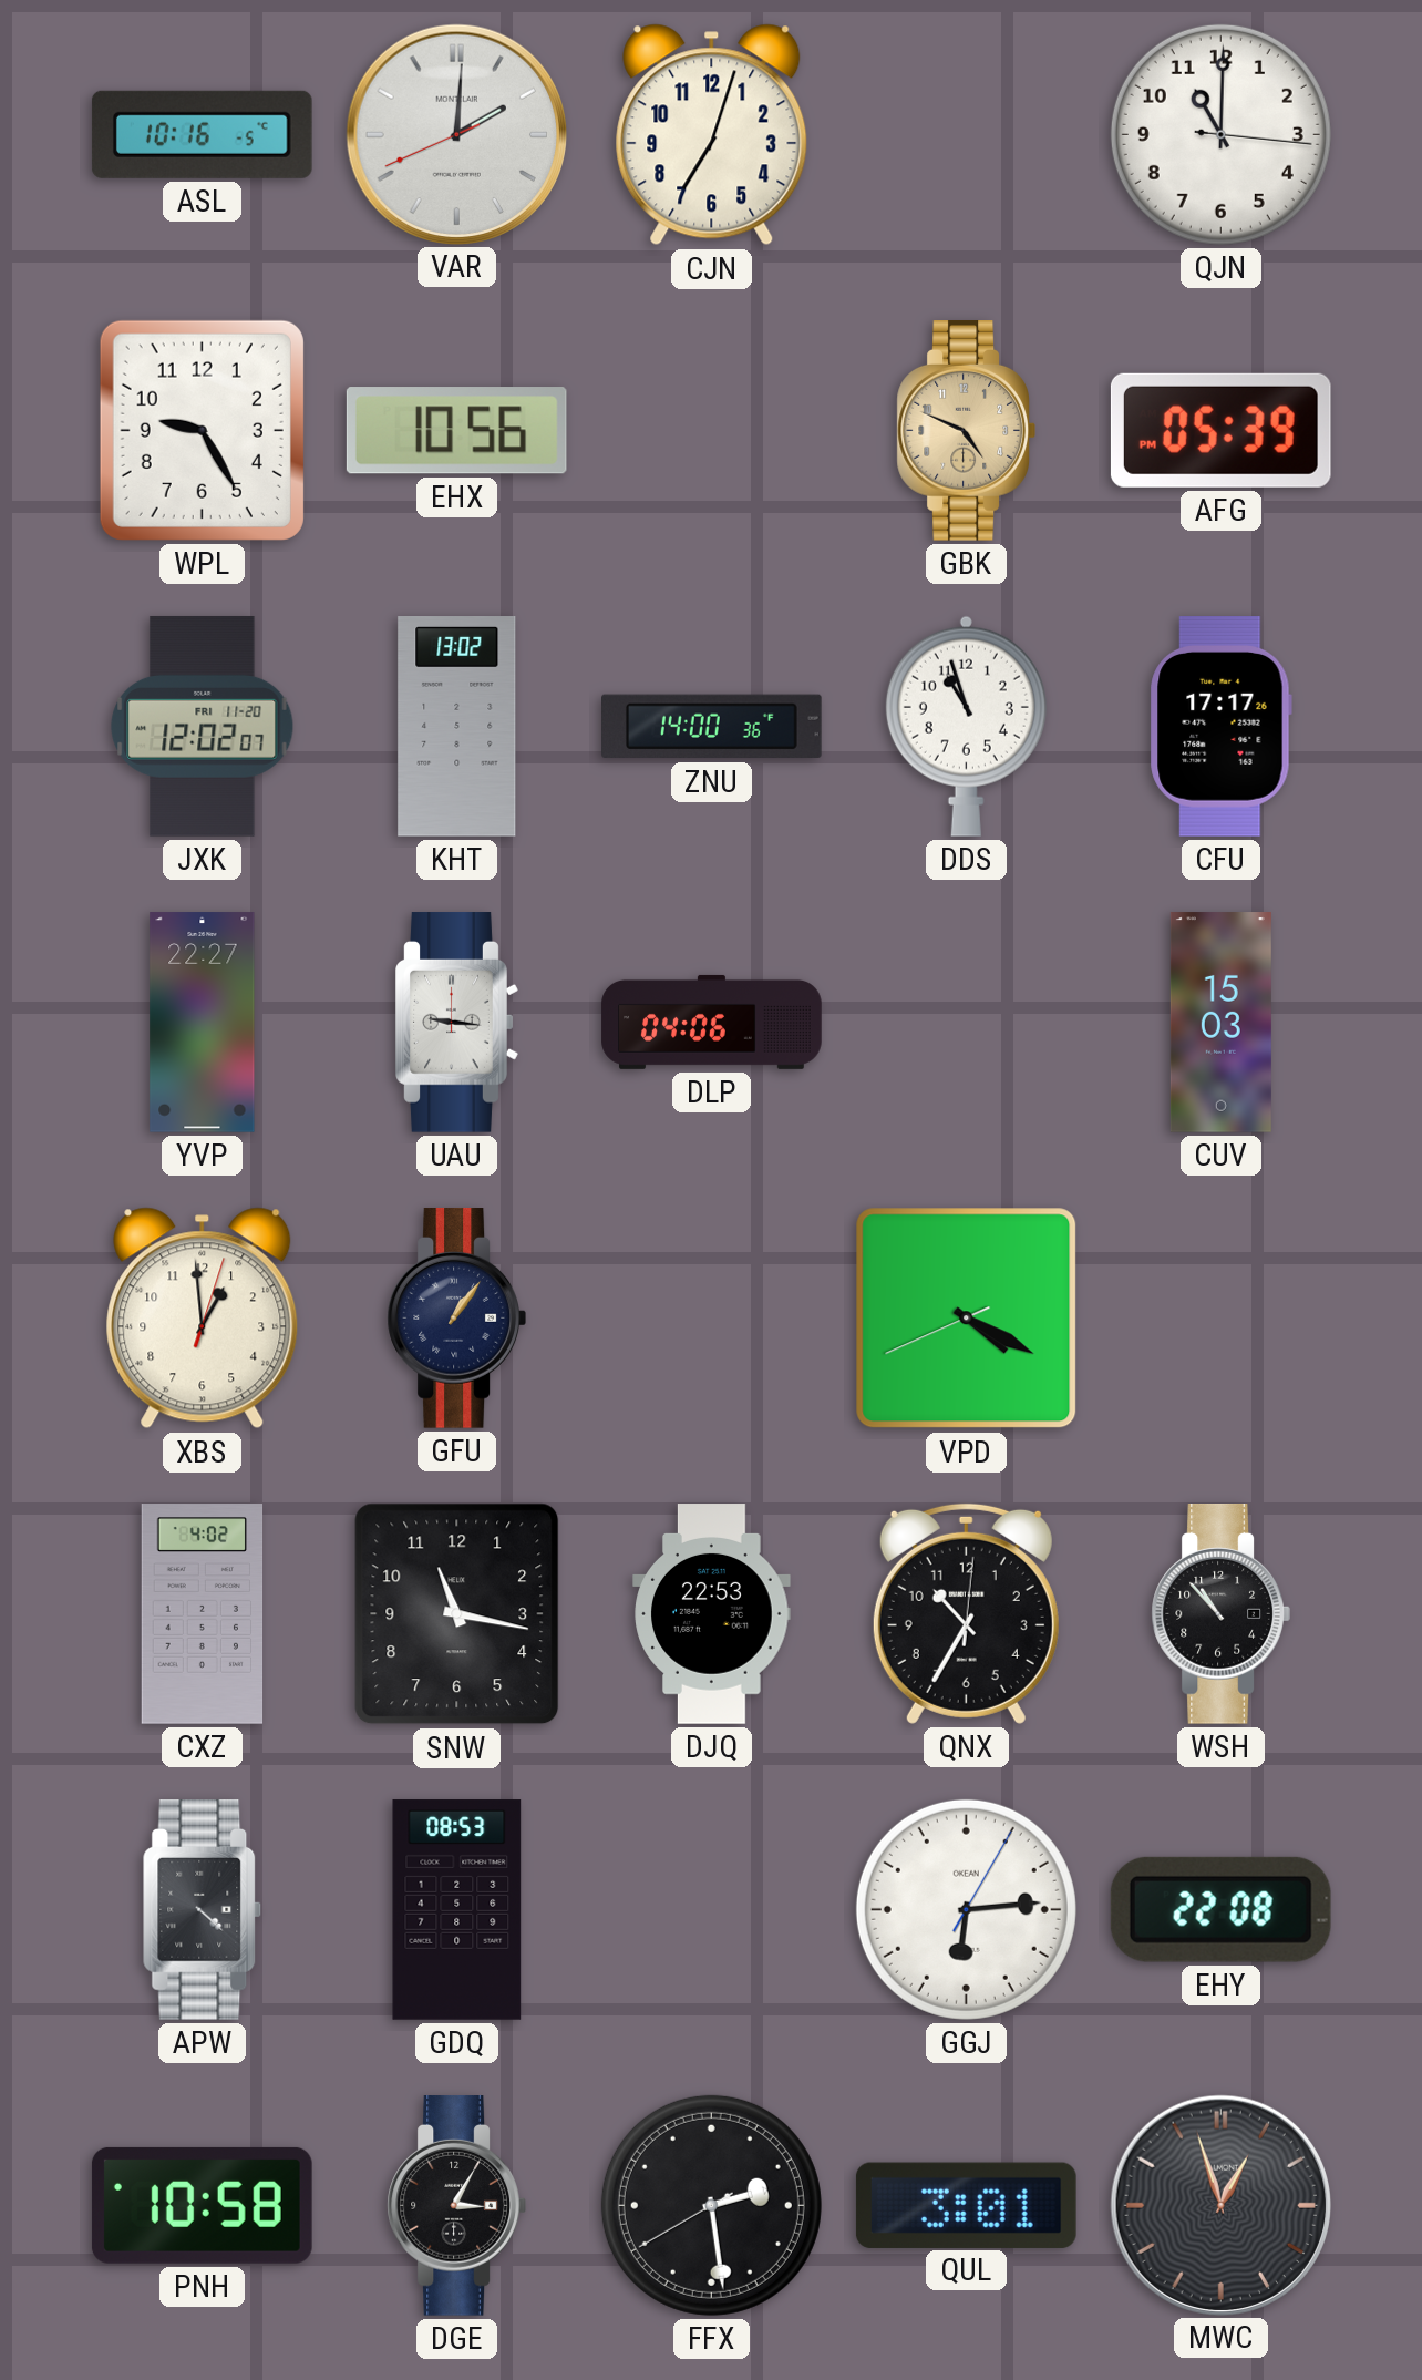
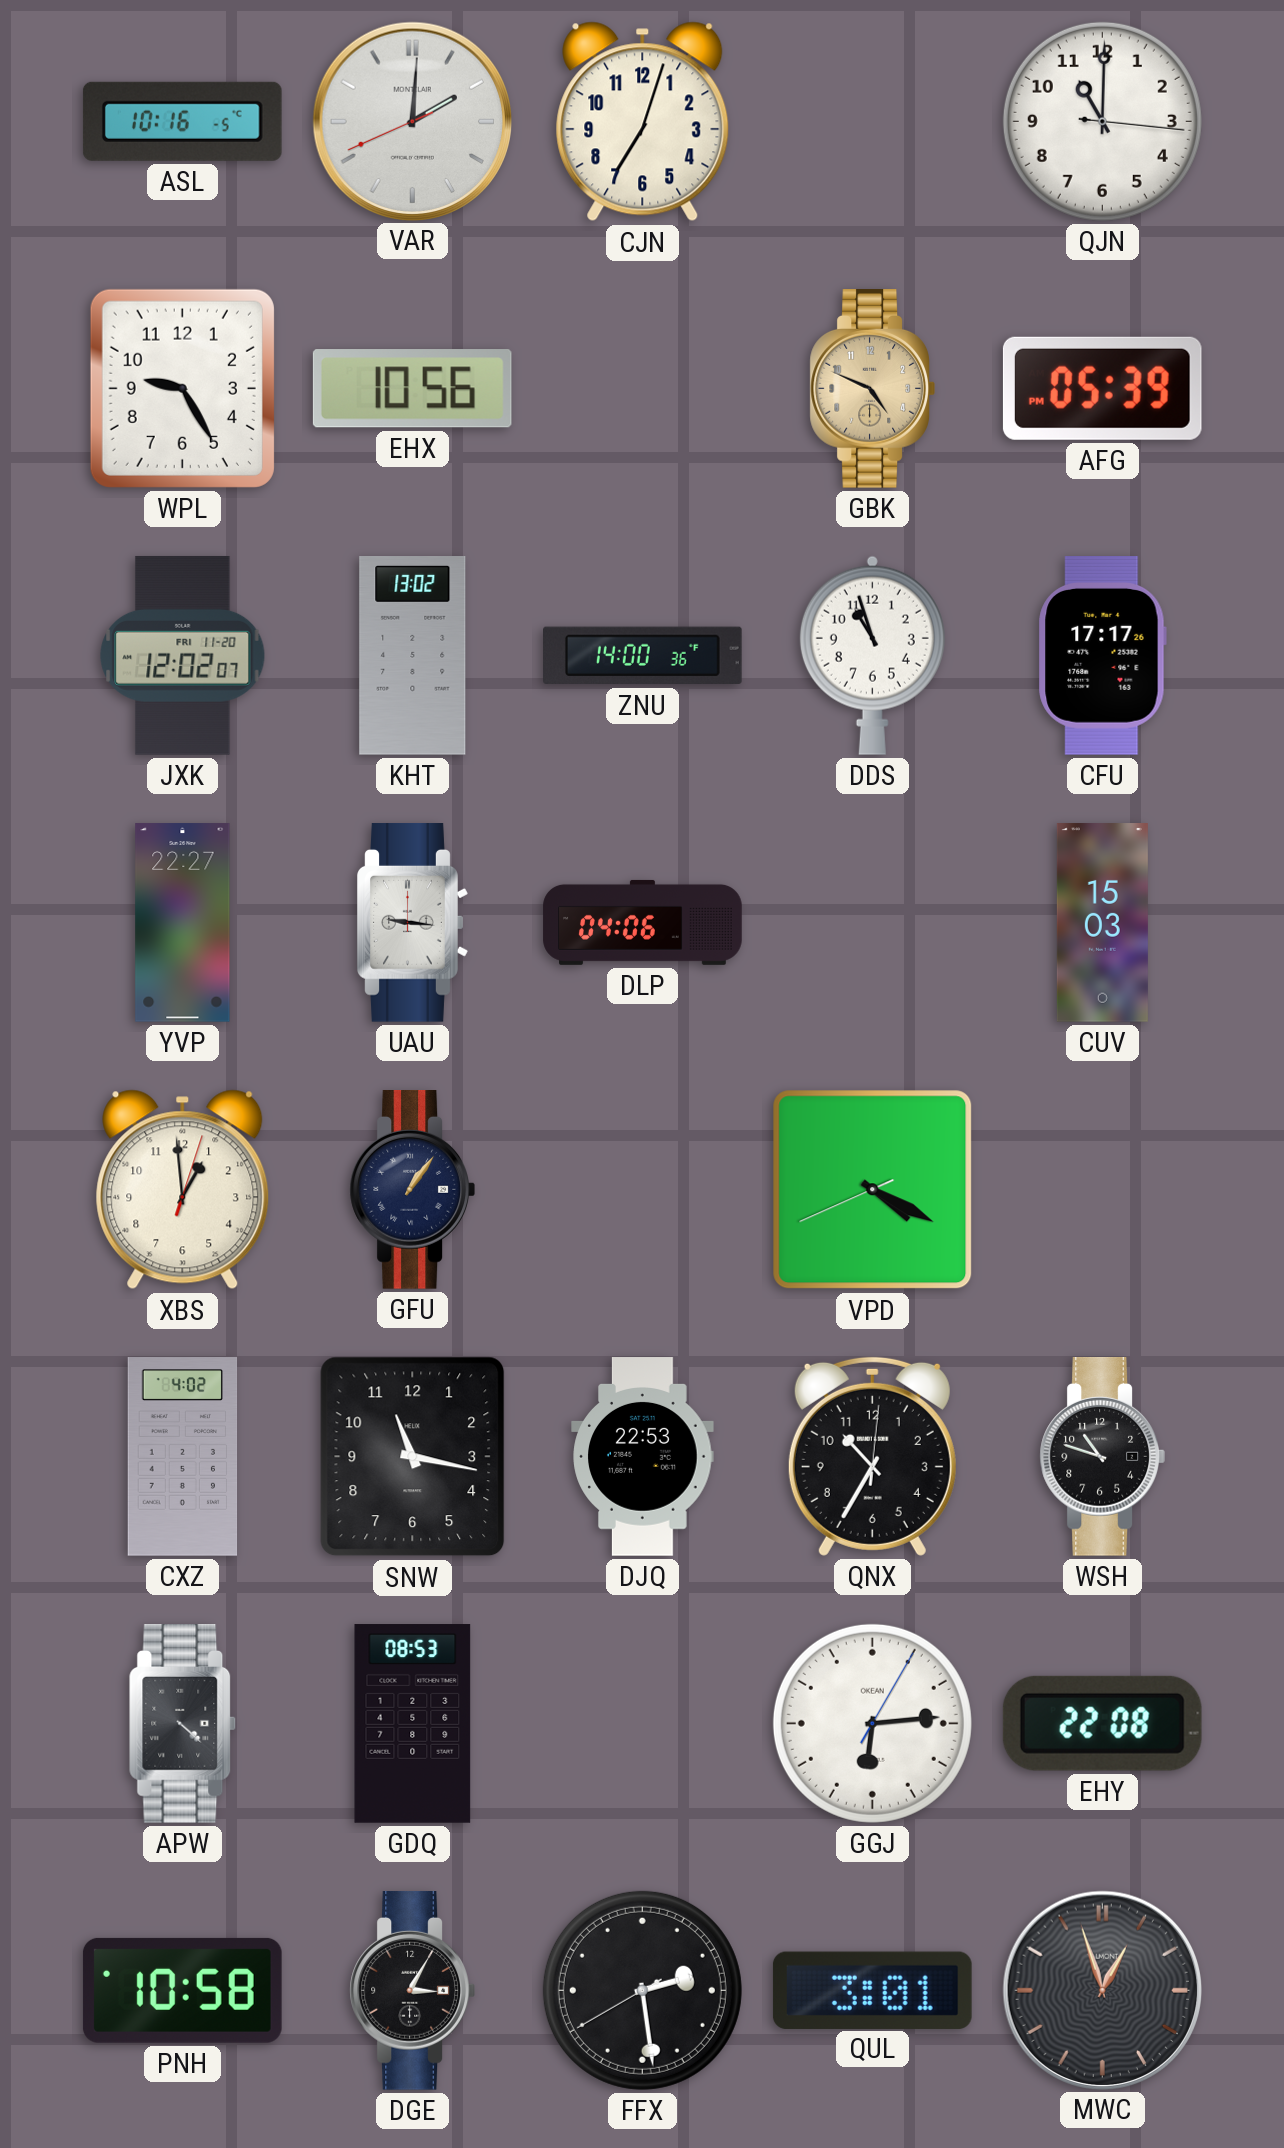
WSH: 10:53 -> 10:48 (1102, 1457)
